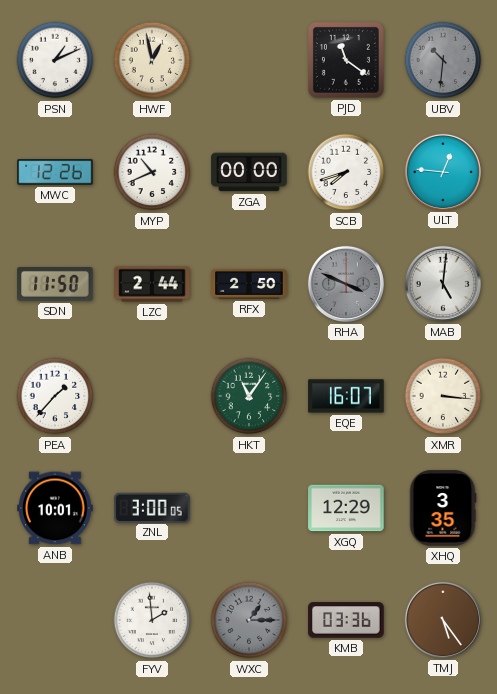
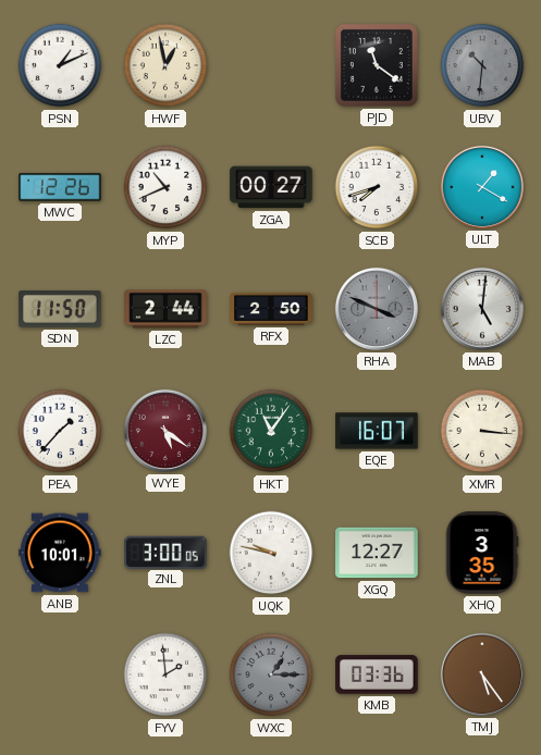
ZGA: 00:00 -> 00:27 (271, 187)
ULT: 12:46 -> 1:20 (482, 187)
WYE: none -> 5:21 (165, 431)
UQK: none -> 9:47 (271, 553)
XGQ: 12:29 -> 12:27 (377, 553)
